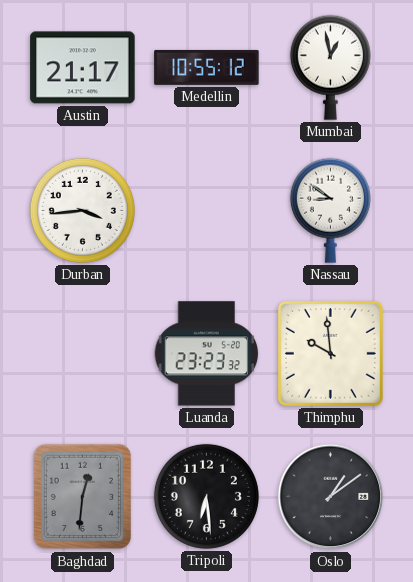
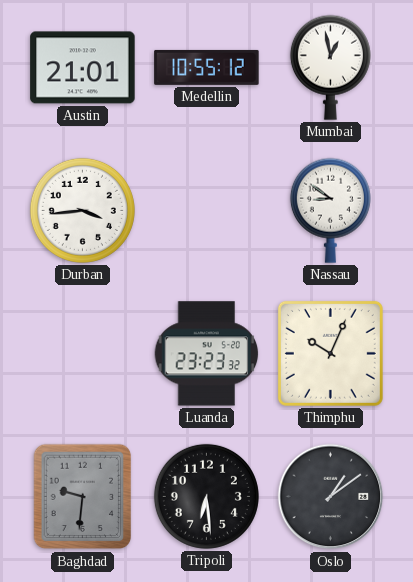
Austin: 21:17 -> 21:01 (83, 68)
Thimphu: 9:59 -> 10:04 (330, 353)
Baghdad: 12:31 -> 9:31 (83, 497)
